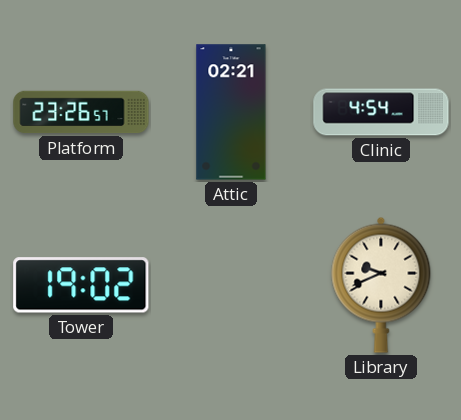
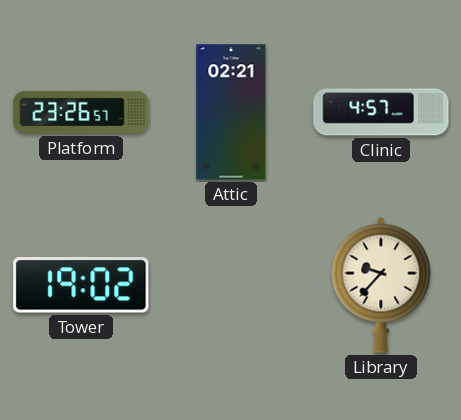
Clinic: 4:54 -> 4:57 (381, 112)
Library: 9:41 -> 9:37 (381, 285)
